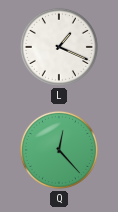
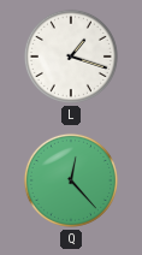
L: 1:19 -> 1:18 (71, 57)
